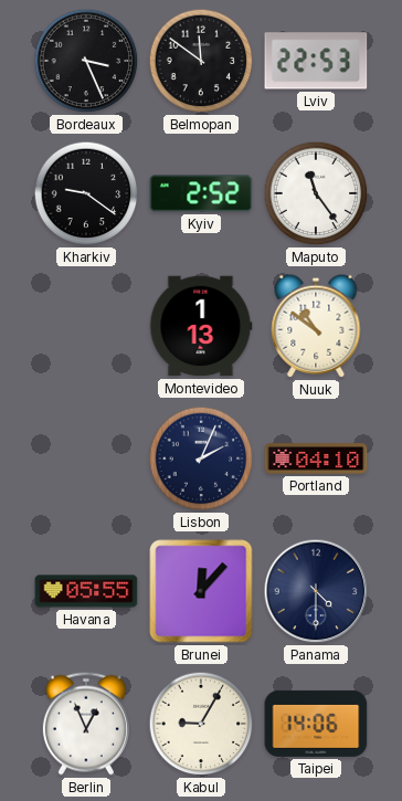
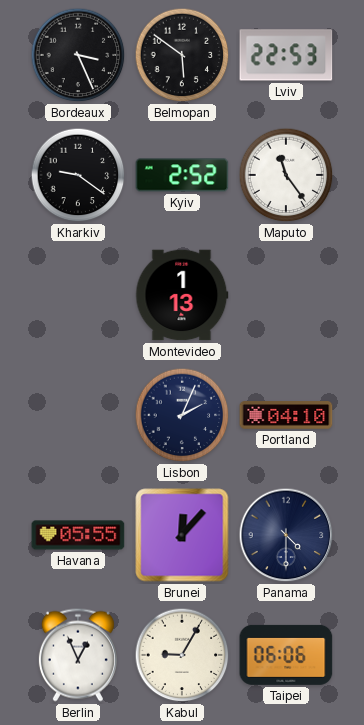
Belmopan: 11:51 -> 5:51 (182, 55)
Nuuk: 10:51 -> none (316, 326)
Taipei: 14:06 -> 06:06 (286, 655)
